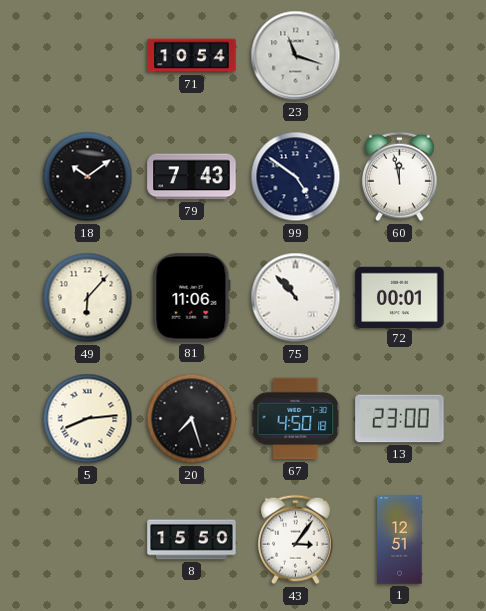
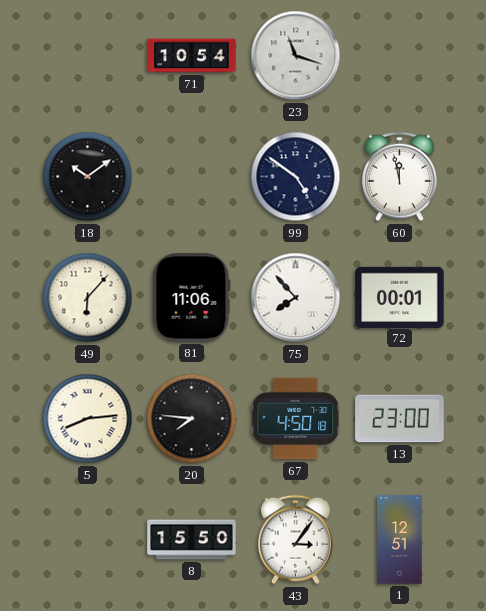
79: 7:43 -> none (192, 177)
75: 10:53 -> 7:53 (296, 298)
20: 7:27 -> 7:46 (192, 419)
